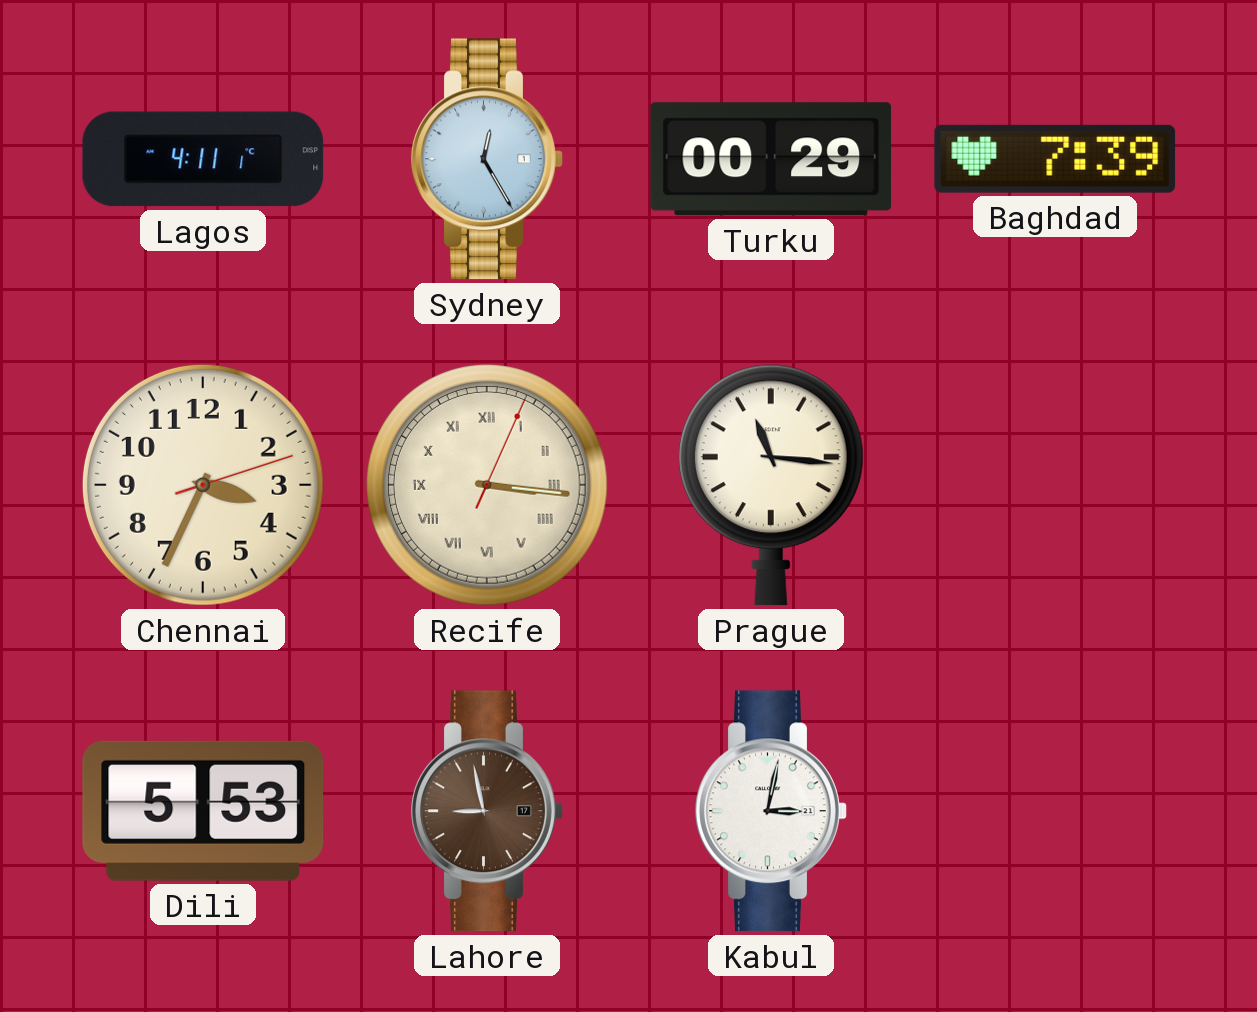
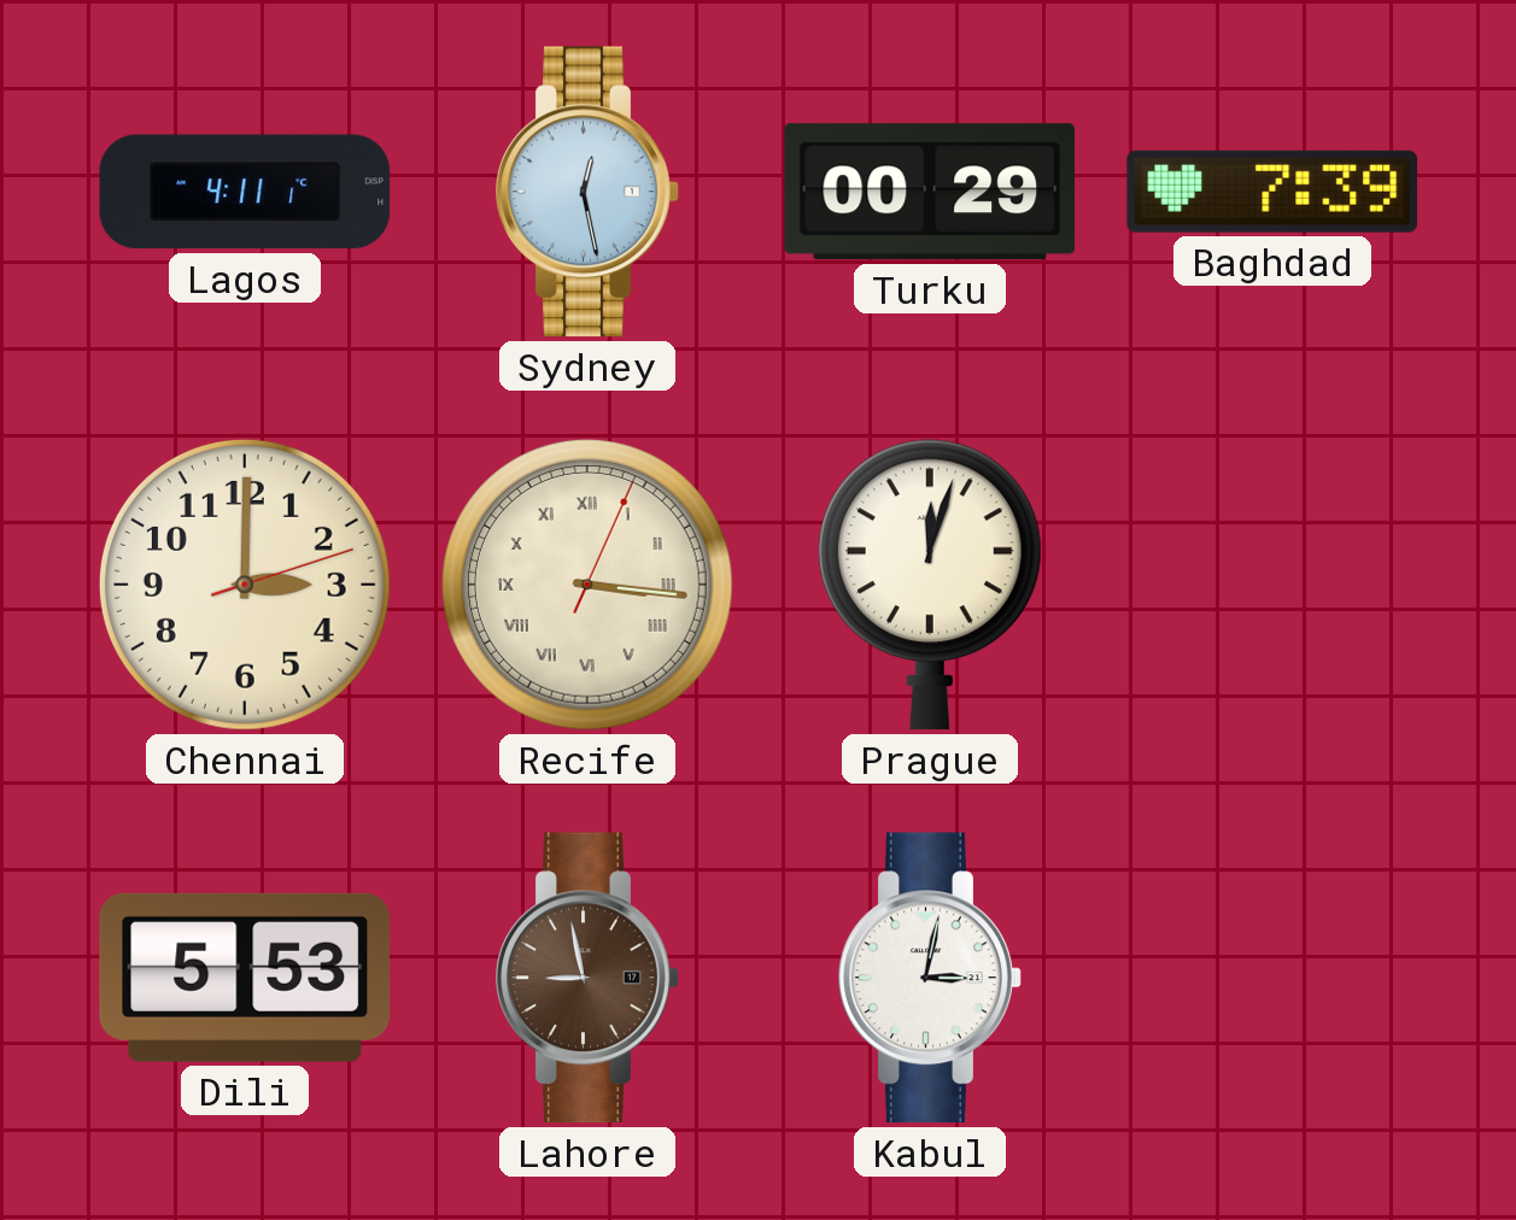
Sydney: 12:25 -> 12:28 (587, 192)
Chennai: 3:34 -> 3:00 (245, 585)
Prague: 11:16 -> 12:03 (930, 585)
